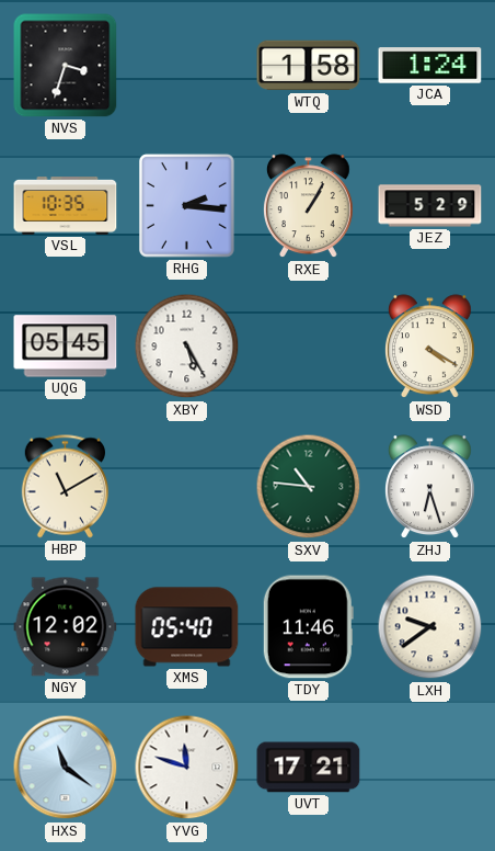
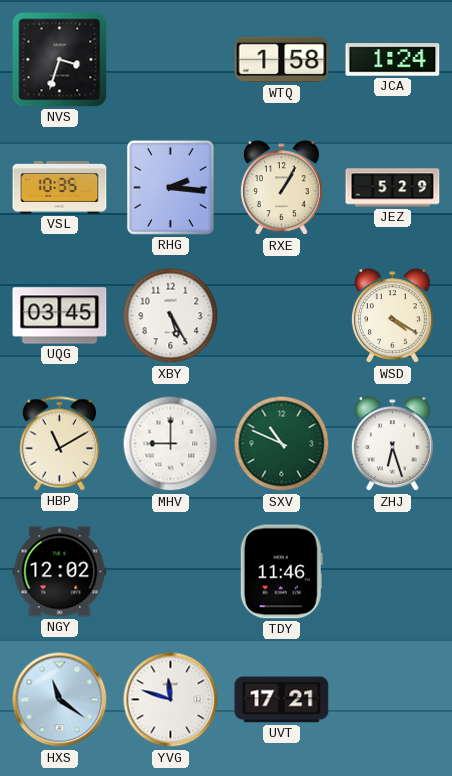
UQG: 05:45 -> 03:45 (60, 316)
MHV: none -> 9:00 (171, 444)
SXV: 10:46 -> 10:49 (282, 444)
XMS: 05:40 -> none (187, 627)
LXH: 9:39 -> none (430, 627)
